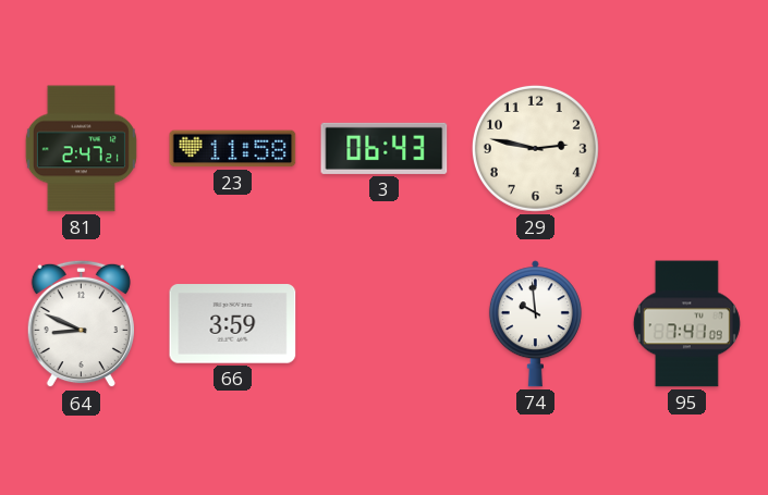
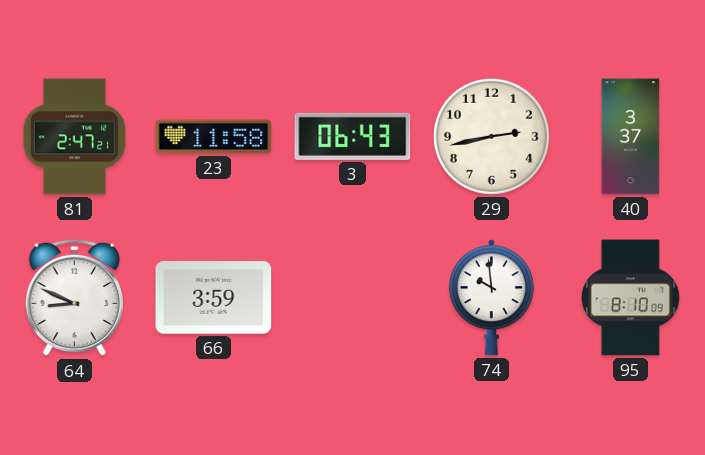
29: 2:47 -> 2:43 (491, 136)
40: none -> 3:37 (631, 137)
95: 7:41 -> 8:10 (630, 298)
